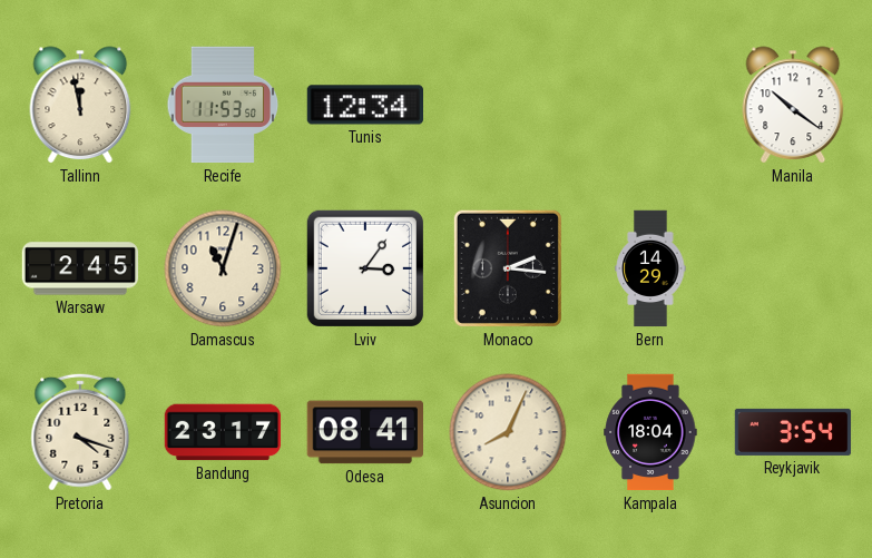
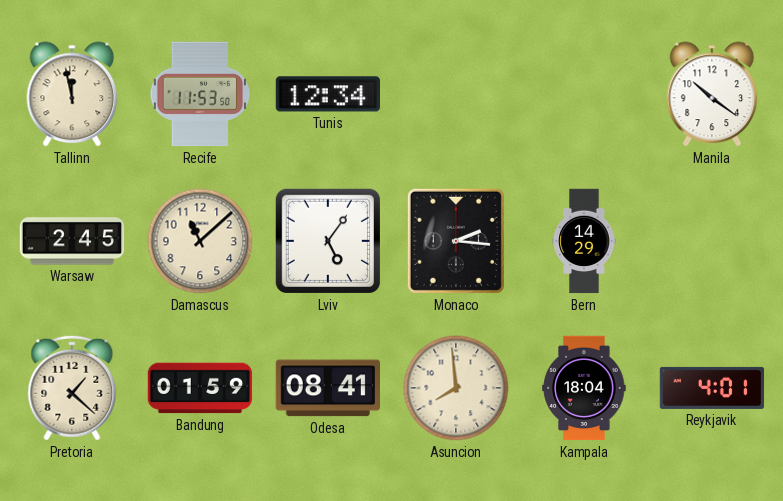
Damascus: 11:03 -> 11:08 (200, 241)
Lviv: 3:06 -> 5:06 (328, 241)
Pretoria: 4:18 -> 1:22 (72, 388)
Bandung: 23:17 -> 01:59 (200, 388)
Asuncion: 8:04 -> 7:59 (456, 388)
Reykjavik: 3:54 -> 4:01 (712, 388)
